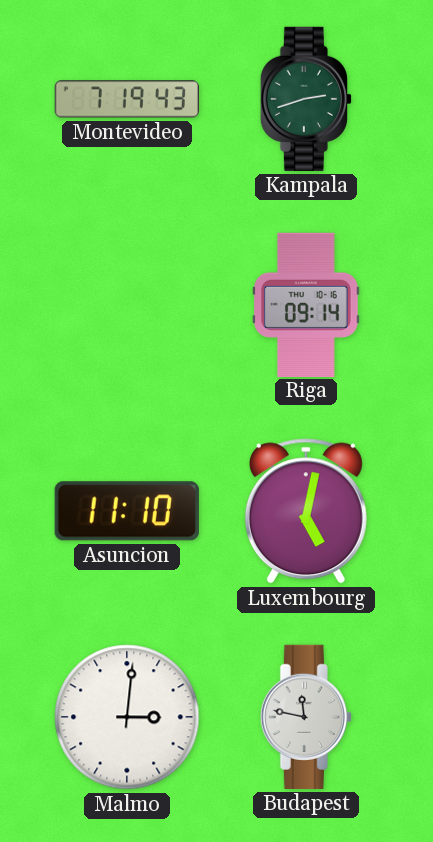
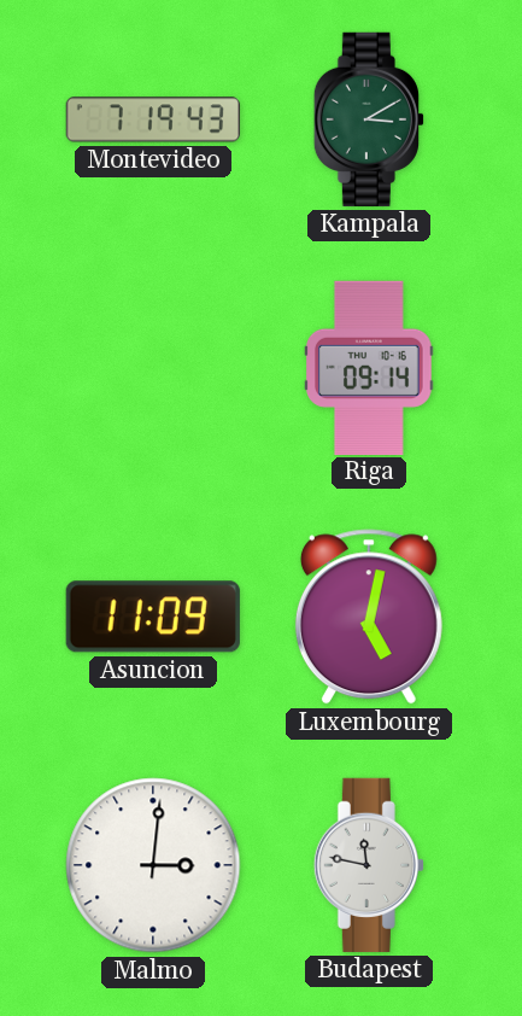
Kampala: 2:42 -> 3:10 (369, 119)
Asuncion: 11:10 -> 11:09 (153, 617)
